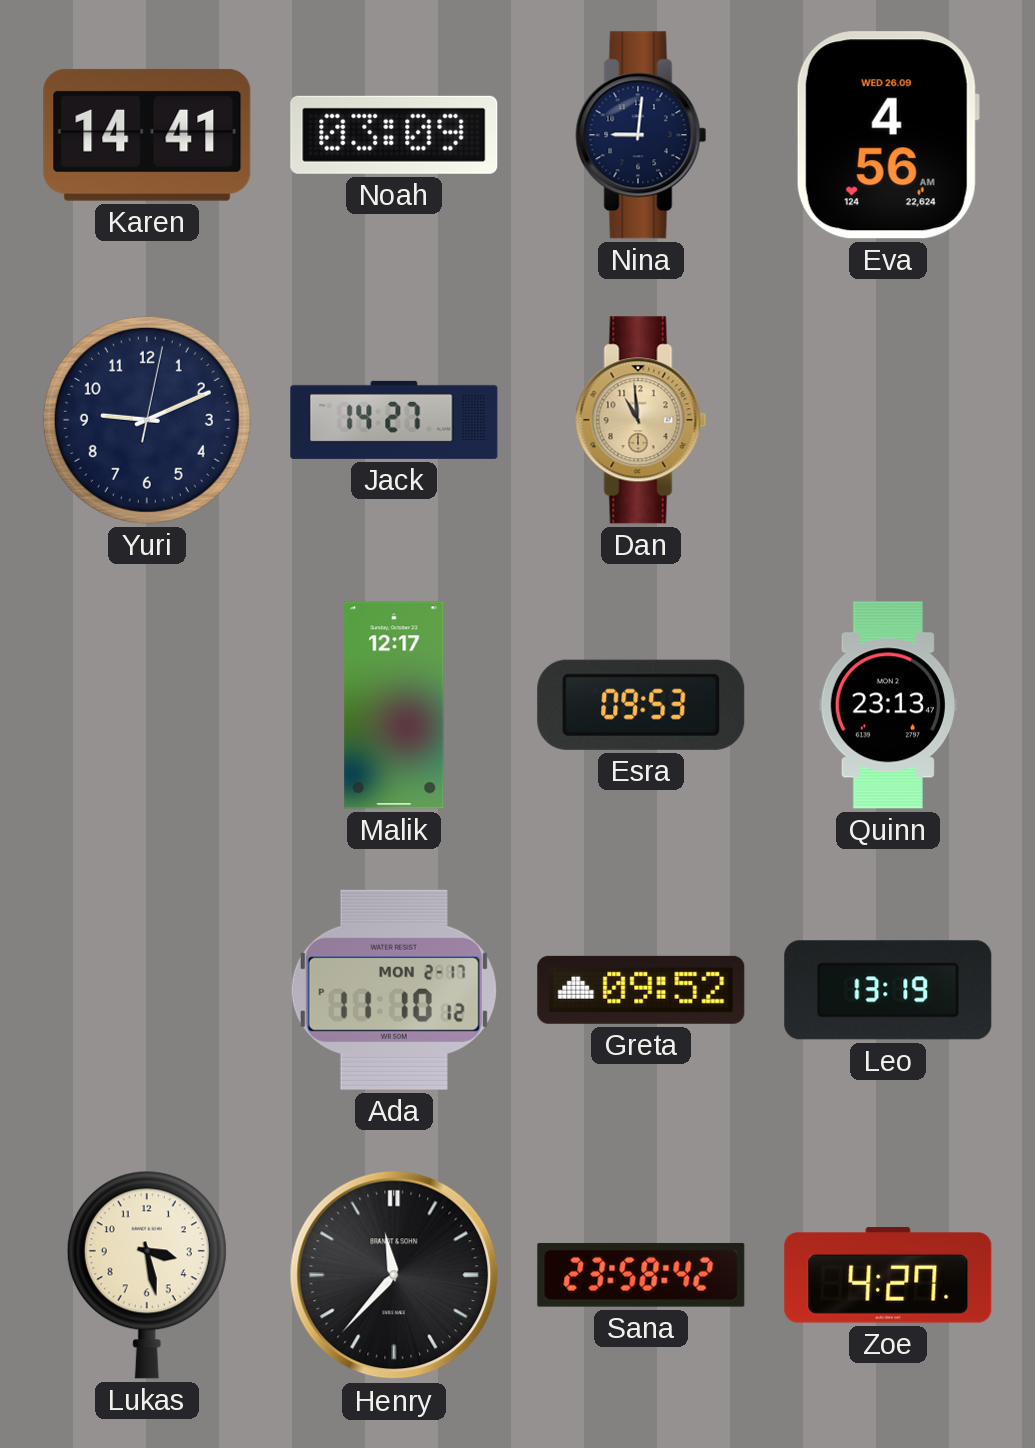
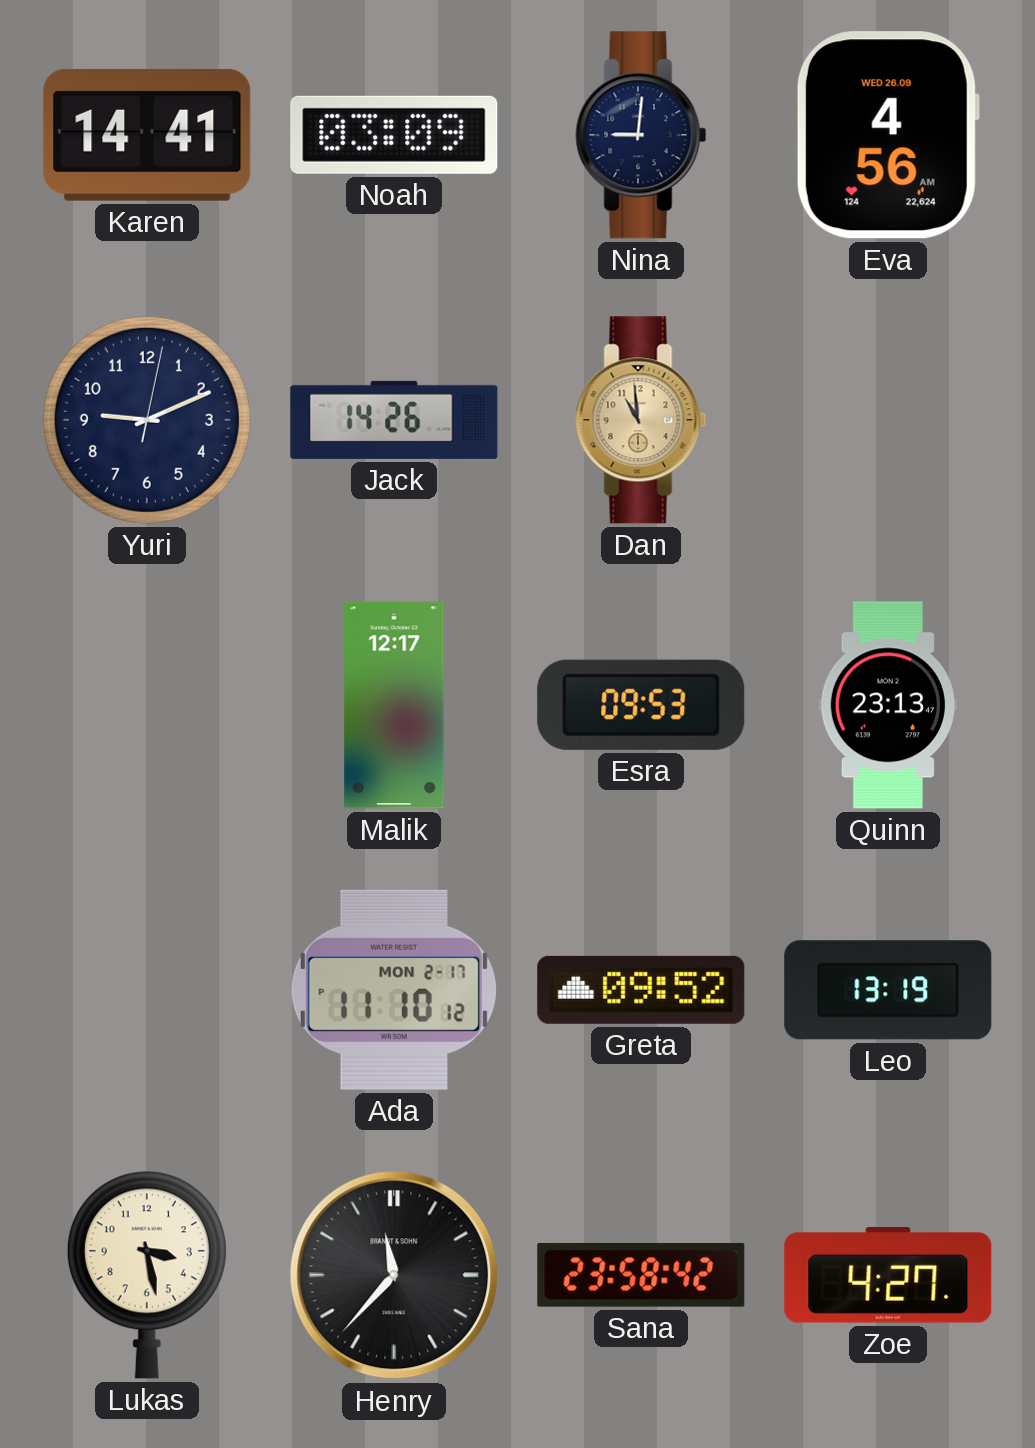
Jack: 14:27 -> 14:26 (394, 420)
